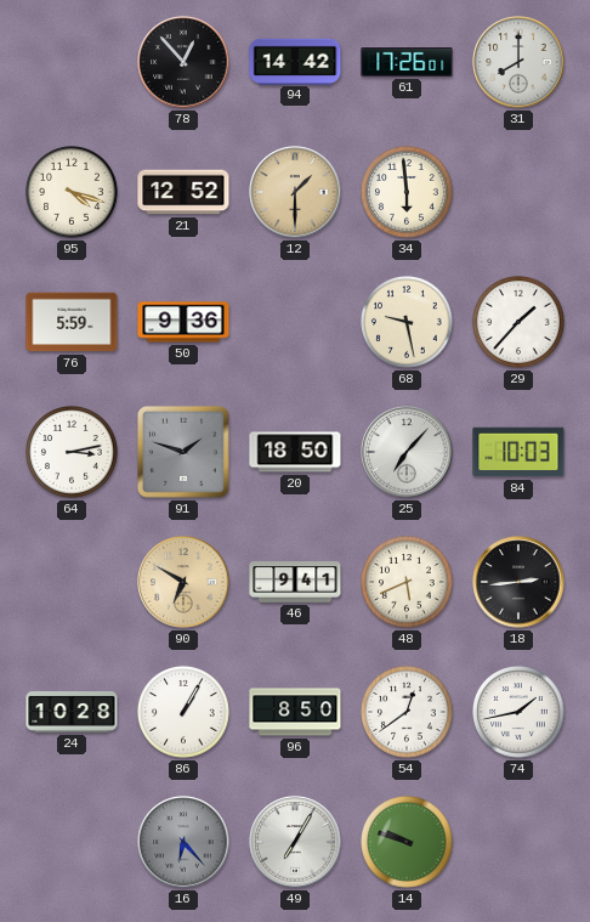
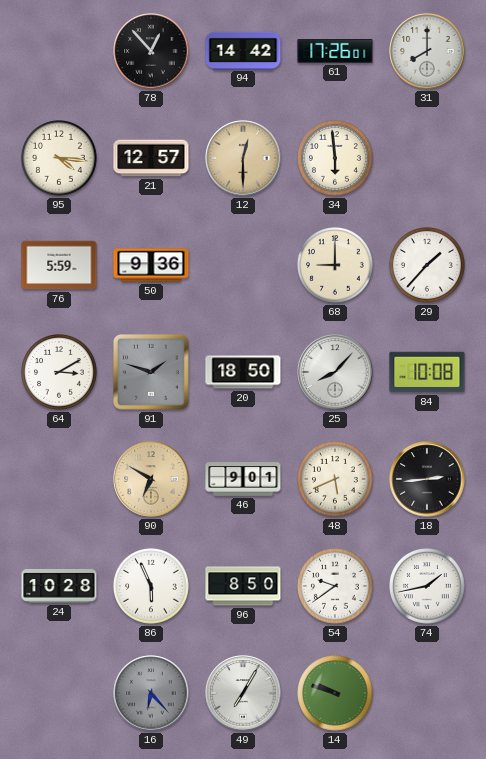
95: 4:18 -> 4:16 (60, 159)
21: 12:52 -> 12:57 (151, 158)
12: 1:30 -> 12:30 (243, 158)
68: 9:28 -> 9:00 (336, 266)
64: 3:13 -> 3:10 (60, 373)
25: 7:07 -> 8:07 (335, 372)
84: 10:03 -> 10:08 (427, 372)
46: 9:41 -> 9:01 (243, 479)
86: 1:05 -> 5:56 (152, 587)
54: 12:39 -> 9:39 (336, 587)
